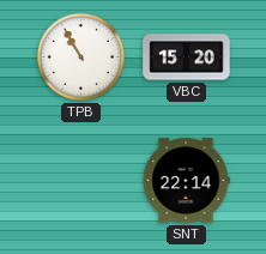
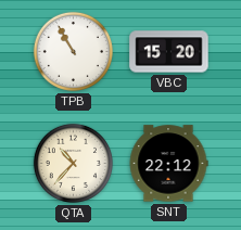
QTA: none -> 10:37 (73, 163)
SNT: 22:14 -> 22:12 (168, 164)
